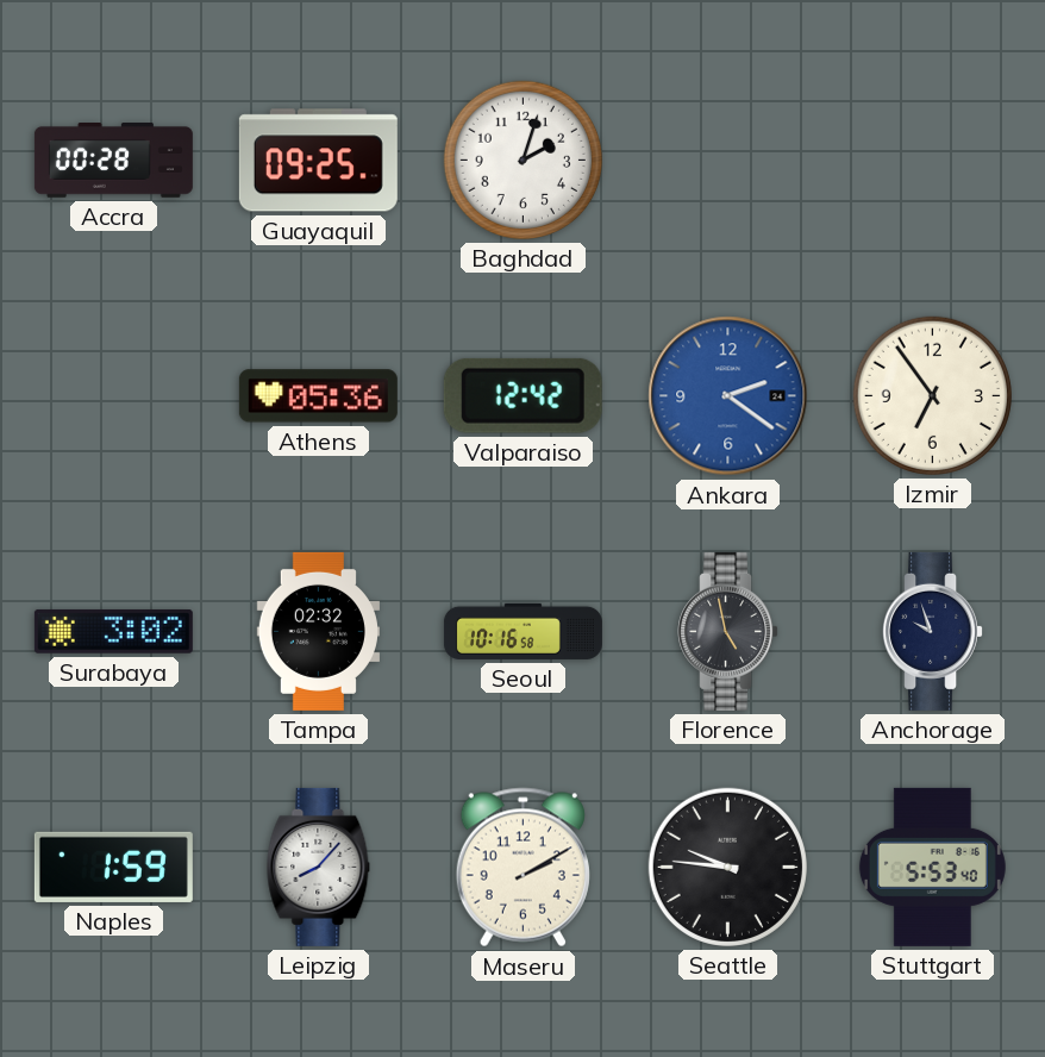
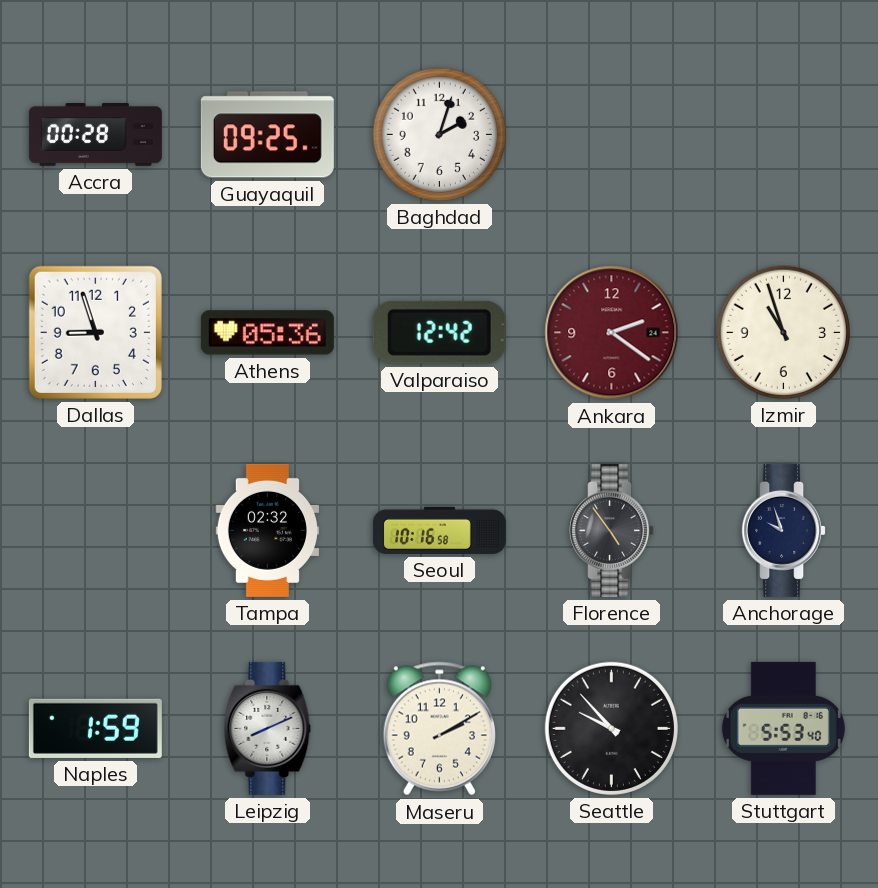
Dallas: none -> 8:57 (95, 332)
Ankara dial: blue -> burgundy (612, 333)
Izmir: 6:54 -> 10:57 (783, 332)
Surabaya: 3:02 -> none (113, 631)
Florence: 4:58 -> 4:54 (612, 530)
Leipzig: 8:07 -> 8:11 (268, 728)
Seattle: 9:46 -> 9:53 (611, 728)
